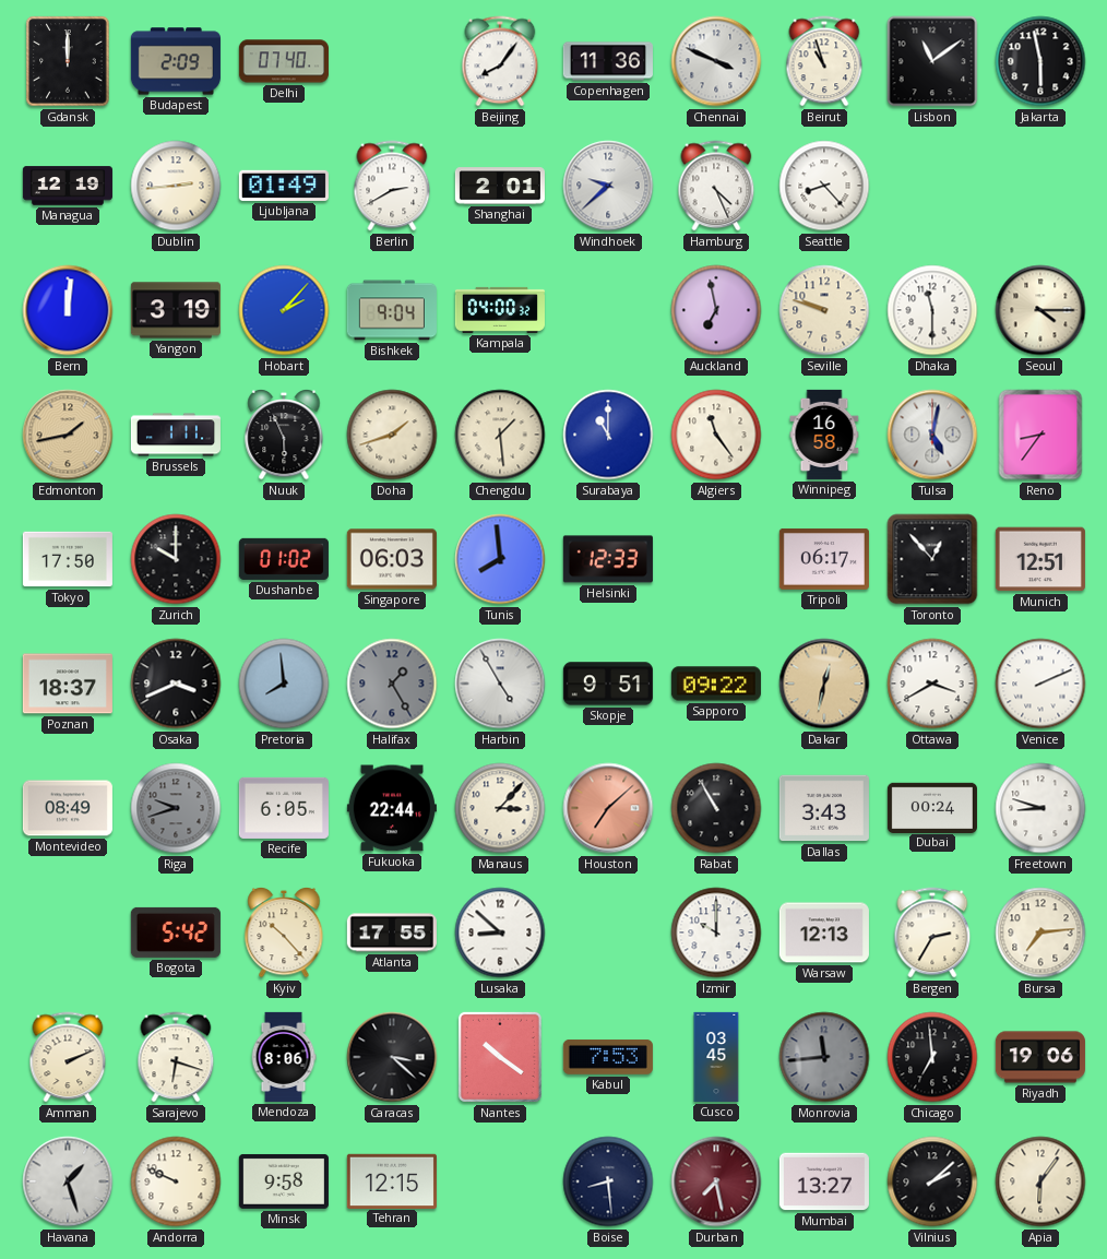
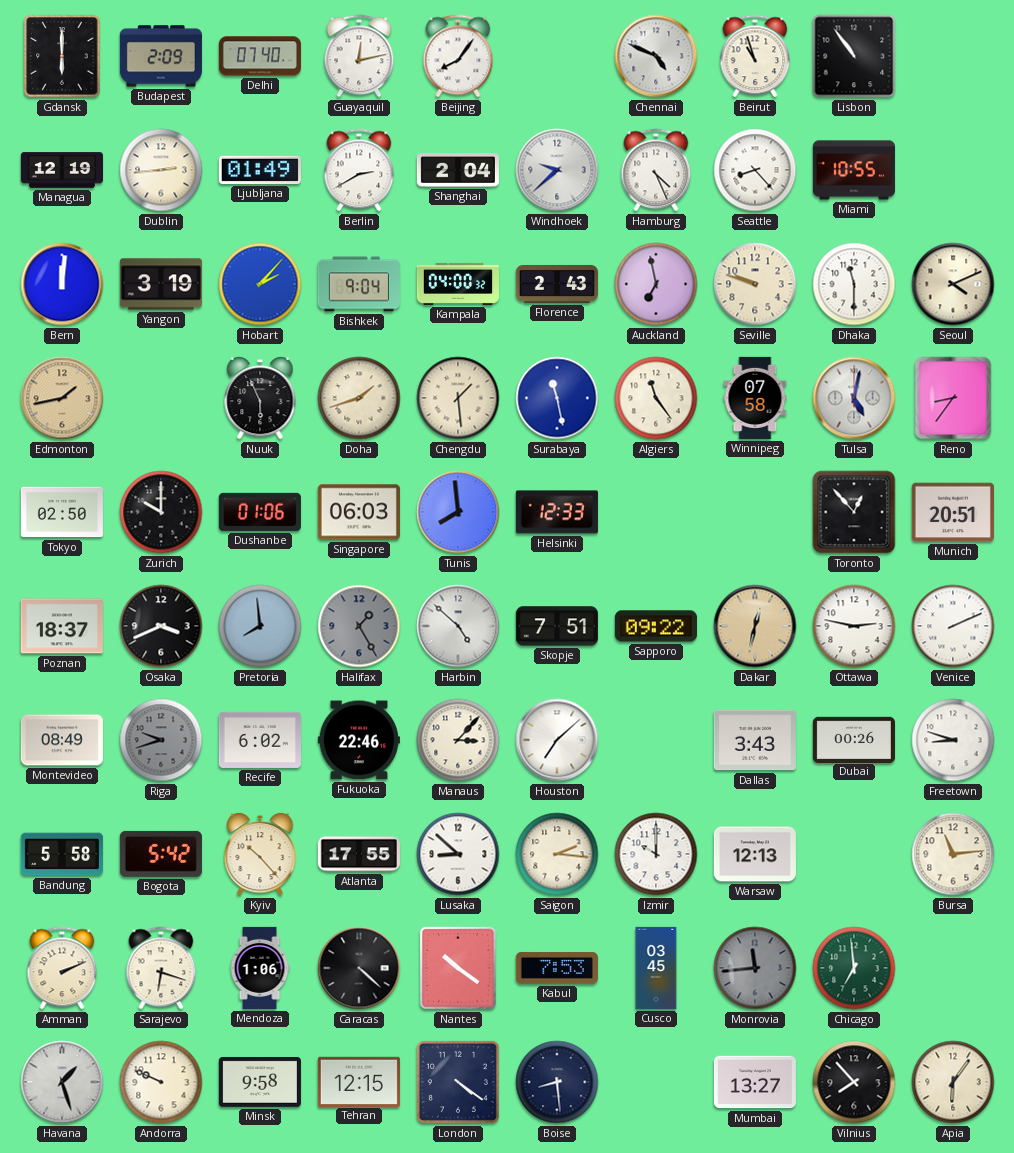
Gdansk: 12:00 -> 6:00 (62, 56)
Guayaquil: none -> 12:13 (359, 56)
Copenhagen: 11:36 -> none (608, 61)
Chennai: 3:49 -> 4:49 (656, 56)
Lisbon: 11:09 -> 10:54 (854, 56)
Jakarta: 5:58 -> none (1040, 61)
Shanghai: 2:01 -> 2:04 (458, 170)
Miami: none -> 10:55 (854, 170)
Florence: none -> 2:43 (557, 284)
Seoul: 4:15 -> 4:11 (953, 284)
Brussels: 1:11 -> none (176, 435)
Surabaya: 11:00 -> 11:28 (557, 398)
Winnipeg: 16:58 -> 07:58 (755, 398)
Tokyo: 17:50 -> 02:50 (62, 512)
Dushanbe: 01:02 -> 01:06 (260, 512)
Tripoli: 06:17 -> none (824, 559)
Munich: 12:51 -> 20:51 (953, 512)
Harbin: 4:55 -> 4:52 (458, 626)
Skopje: 9:51 -> 7:51 (557, 626)
Ottawa: 3:40 -> 2:47 (854, 626)
Recife: 6:05 -> 6:02 (260, 740)
Fukuoka: 22:44 -> 22:46 (359, 740)
Houston dial: salmon -> white (557, 740)
Rabat: 10:55 -> none (716, 808)
Dubai: 00:24 -> 00:26 (854, 739)
Bandung: none -> 5:58 (62, 854)
Saigon: none -> 2:16 (557, 854)
Bergen: 2:35 -> none (932, 933)
Bursa: 7:14 -> 11:14 (953, 854)
Mendoza: 8:06 -> 1:06 (260, 968)
Caracas: 3:22 -> 4:22 (359, 968)
Chicago dial: black -> green (854, 968)
Riyadh: 19:06 -> none (1040, 1057)
London: none -> 4:21 (458, 1082)
Durban: 7:28 -> none (716, 1181)
Vilnius: 2:08 -> 7:53 (854, 1082)
